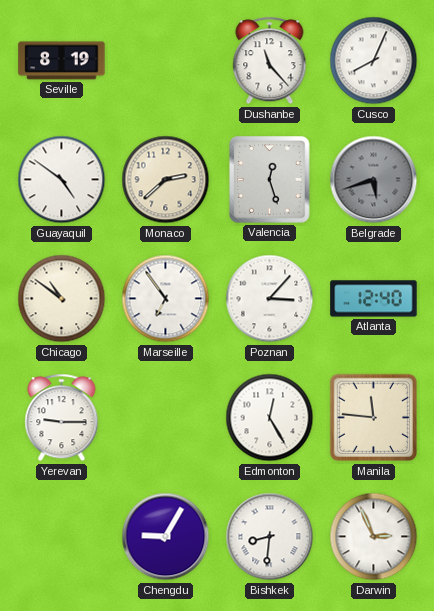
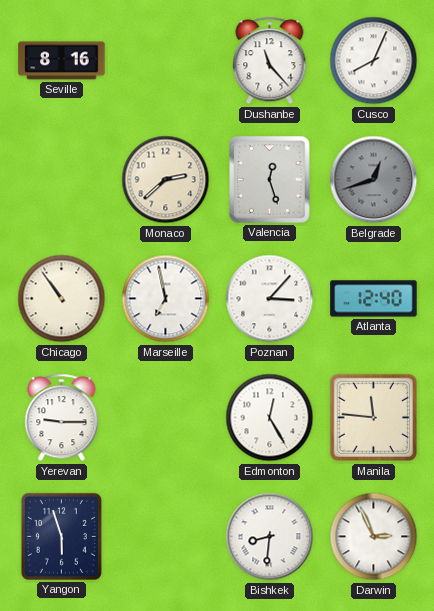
Seville: 8:19 -> 8:16 (62, 61)
Guayaquil: 4:51 -> none (62, 180)
Belgrade: 5:42 -> 12:42 (374, 180)
Chicago: 10:51 -> 10:54 (62, 299)
Marseille: 6:54 -> 6:58 (166, 299)
Yangon: none -> 5:57 (61, 536)
Chengdu: 9:05 -> none (166, 537)
